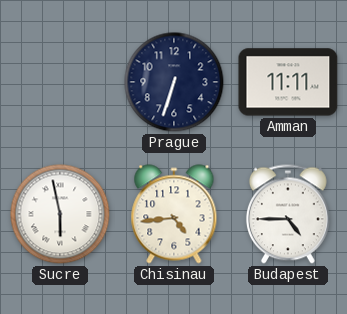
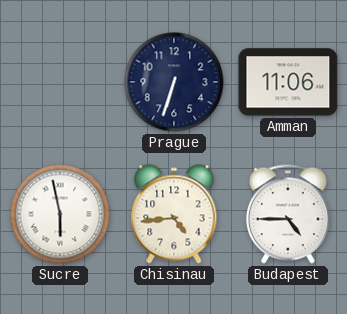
Amman: 11:11 -> 11:06 (288, 82)
